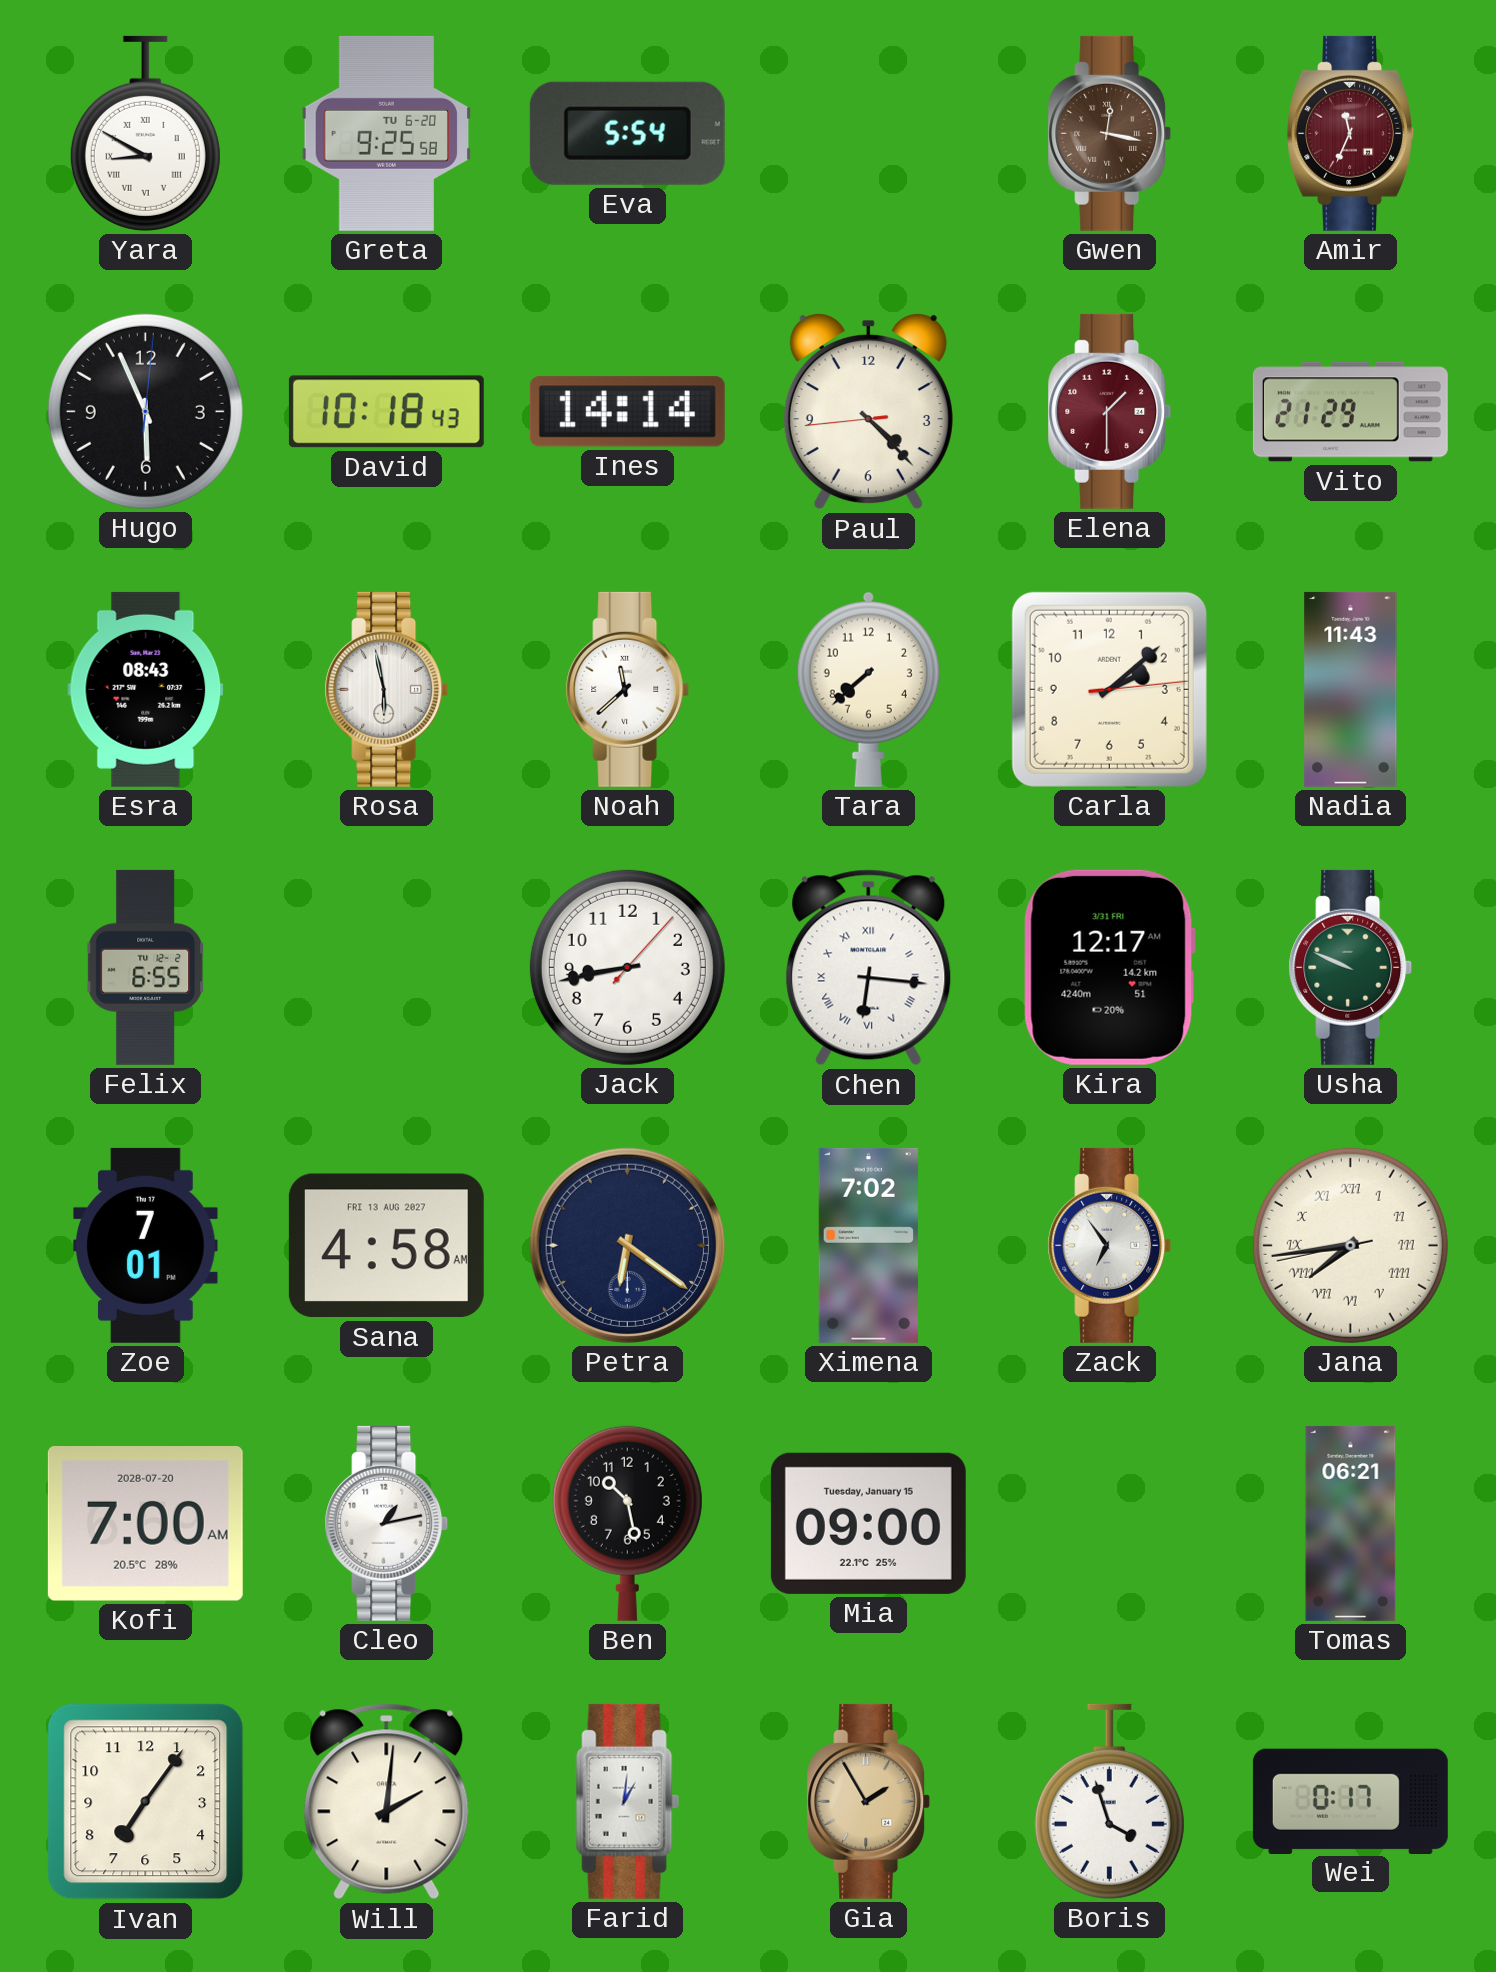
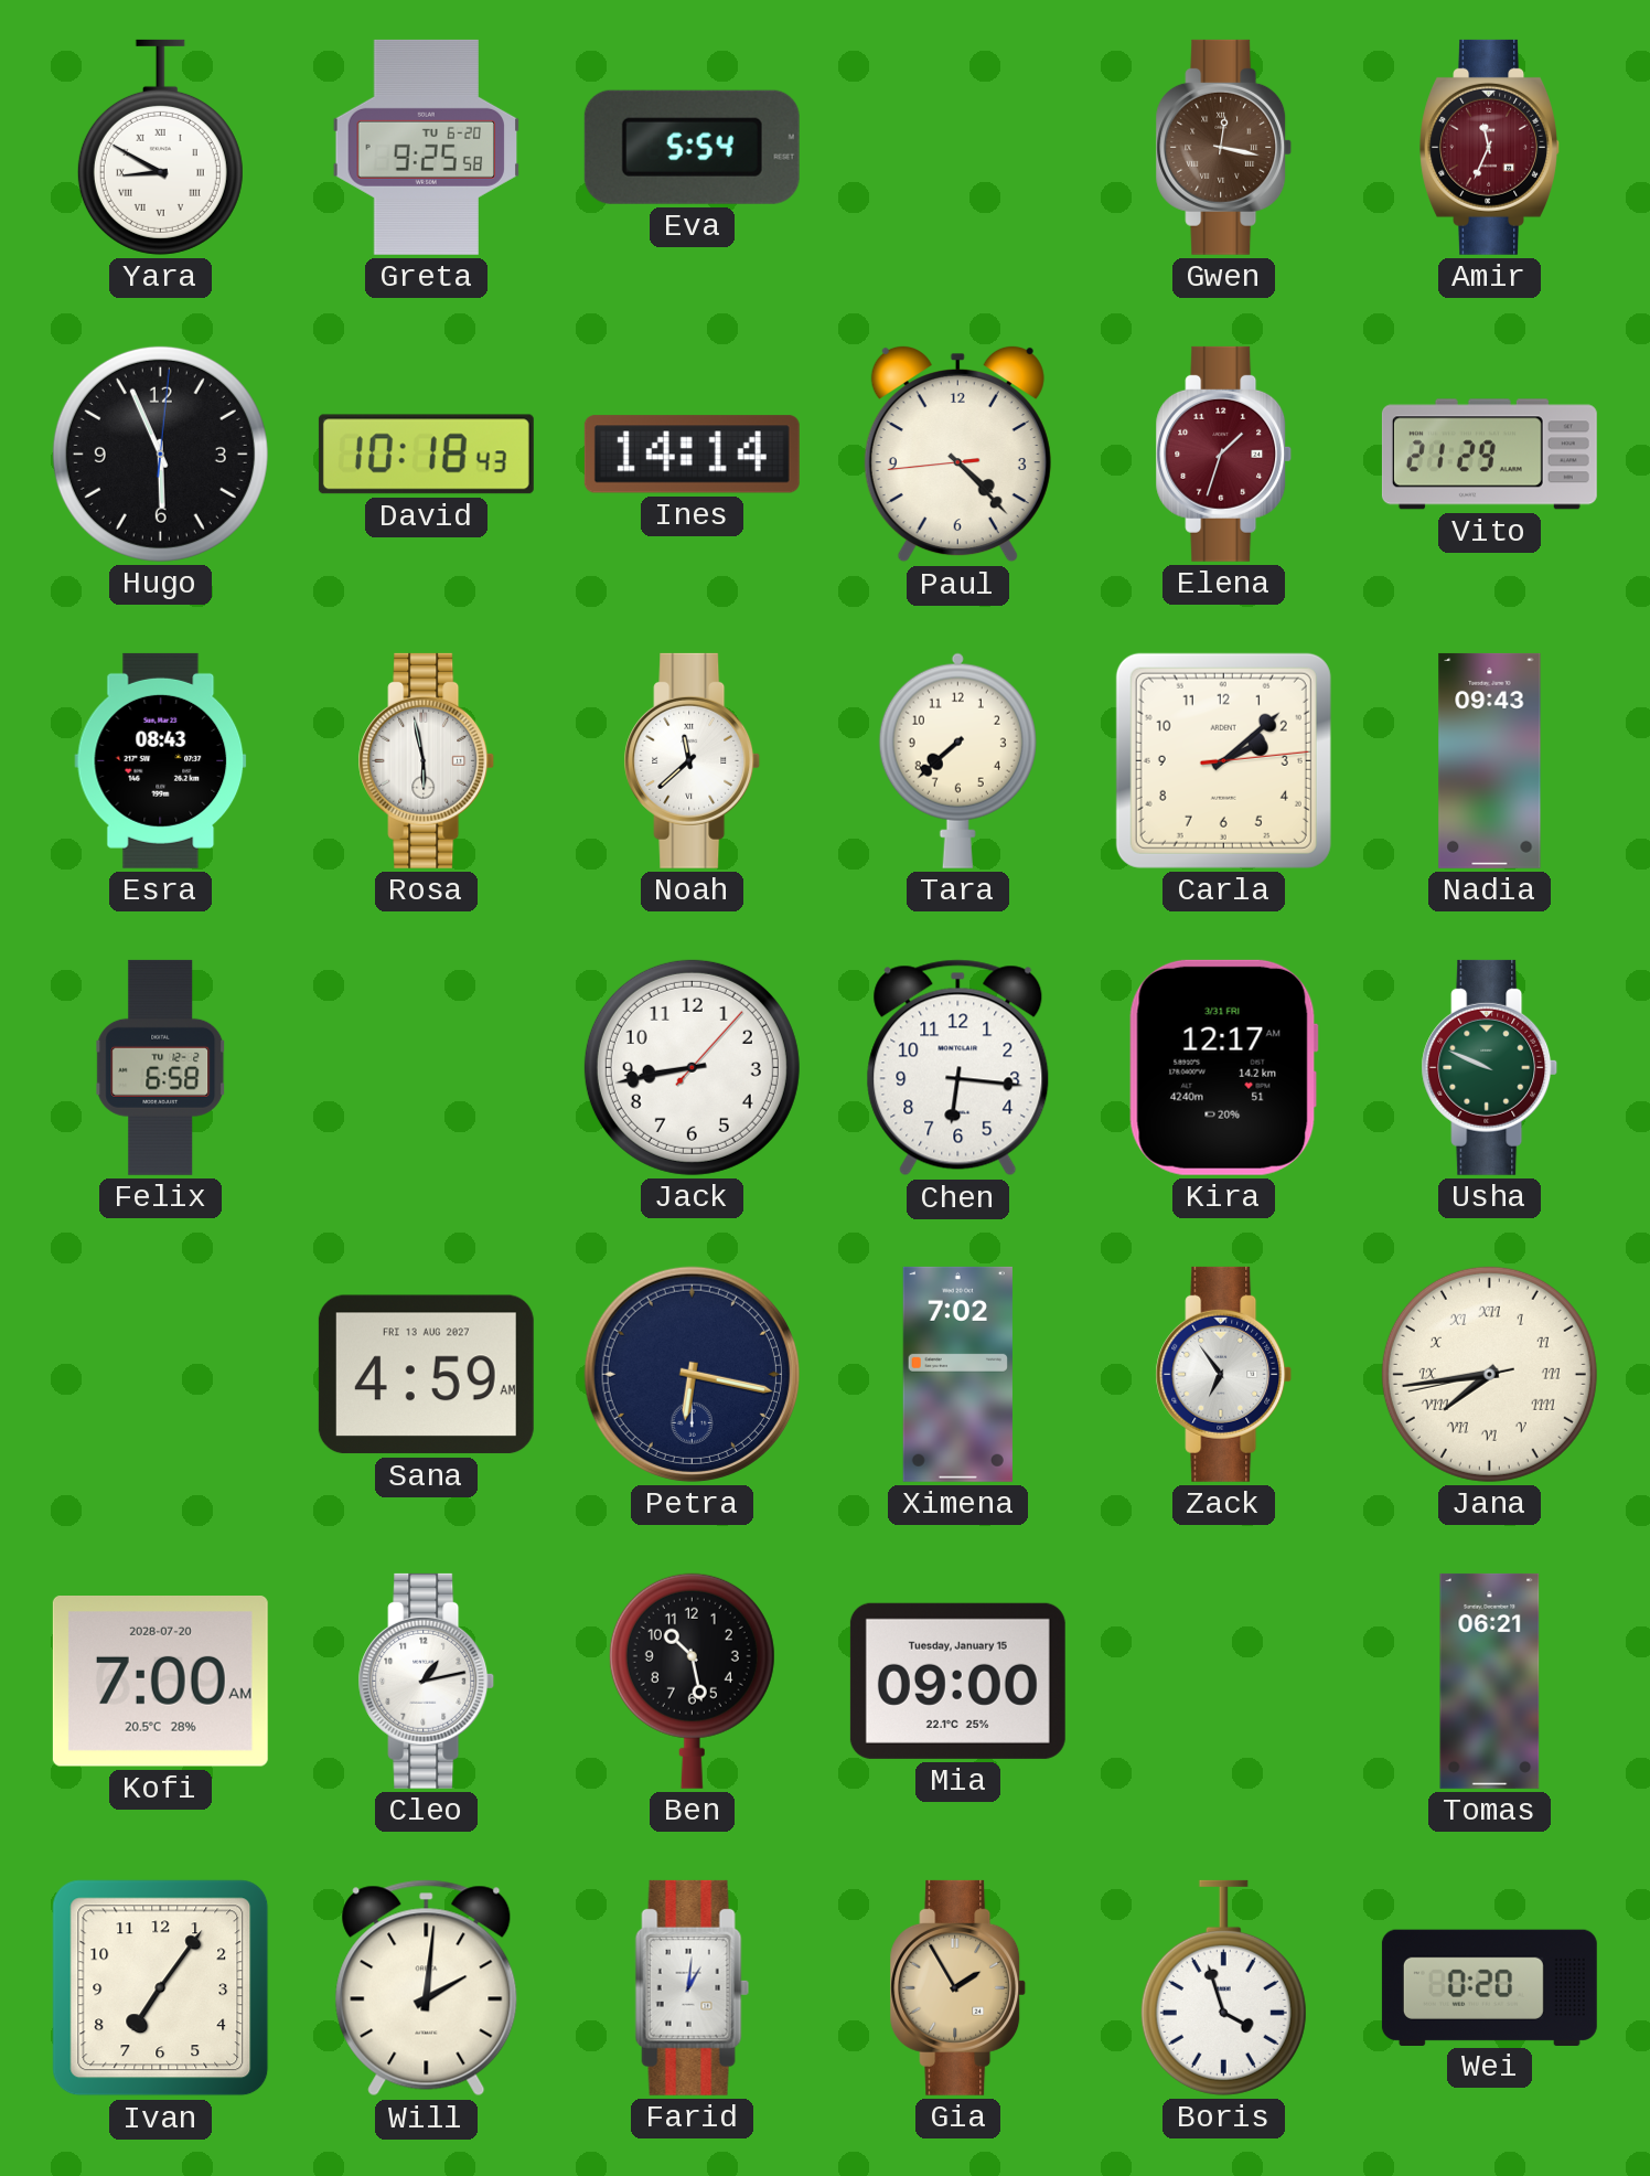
Elena: 1:30 -> 1:33 (1224, 454)
Nadia: 11:43 -> 09:43 (1490, 760)
Felix: 6:55 -> 6:58 (161, 1067)
Chen numerals: Roman -> Arabic (958, 1068)
Zoe: 7:01 -> none (146, 1245)
Sana: 4:58 -> 4:59 (426, 1375)
Petra: 6:21 -> 6:17 (692, 1374)
Wei: 0:17 -> 0:20 (1489, 1987)
